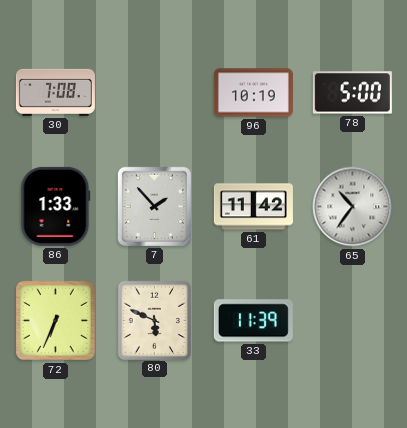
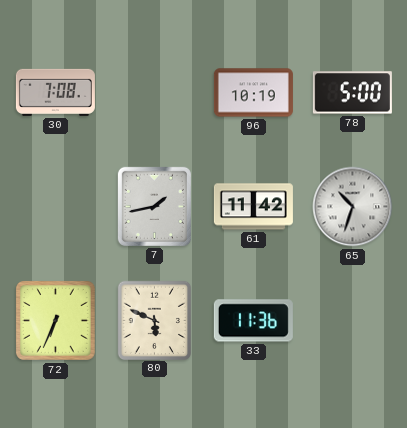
86: 1:33 -> none (56, 206)
7: 1:53 -> 1:43 (154, 206)
65: 10:36 -> 10:33 (353, 207)
33: 11:39 -> 11:36 (253, 321)
